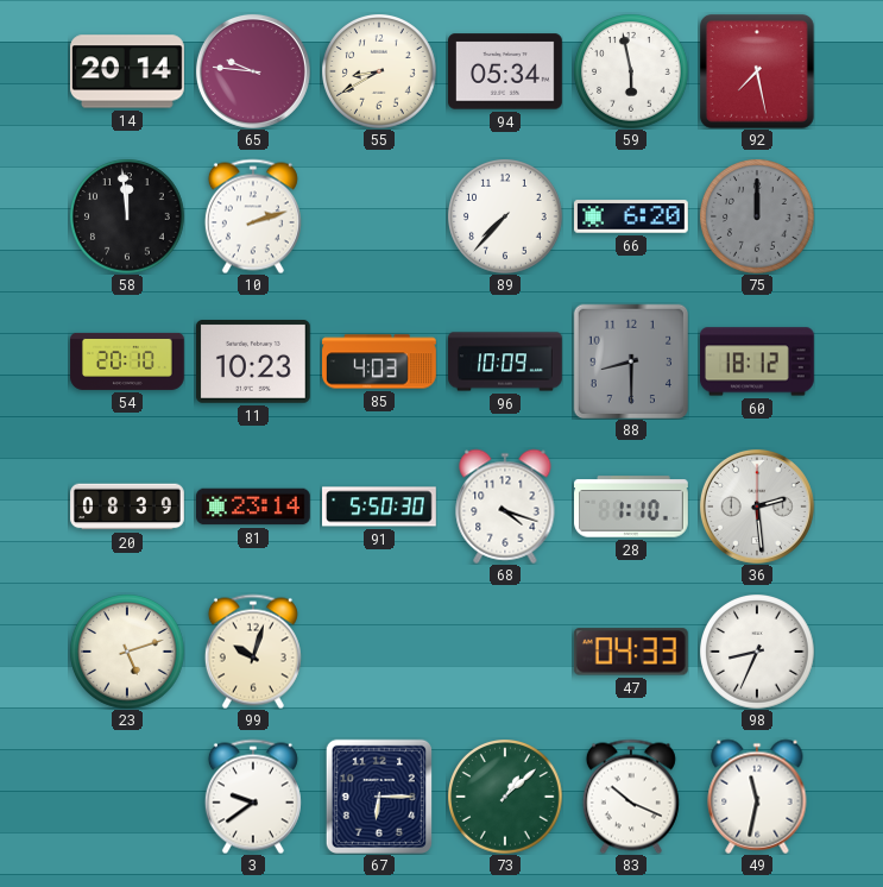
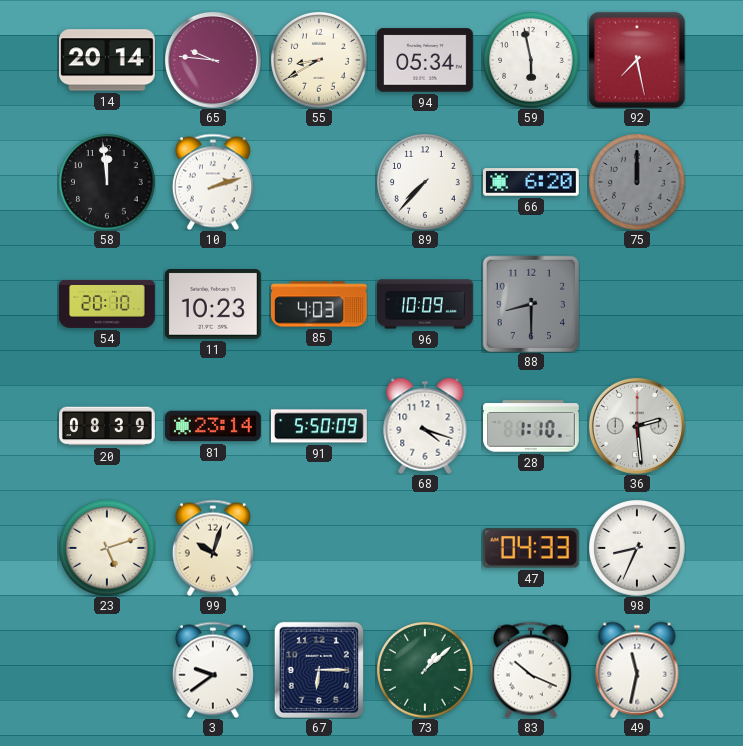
60: 18:12 -> none (758, 361)
91: 5:50:30 -> 5:50:09 (320, 426)
